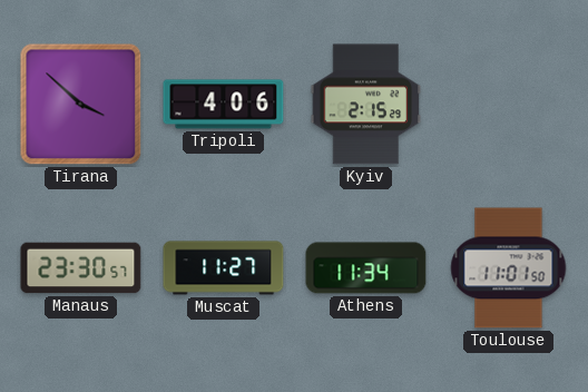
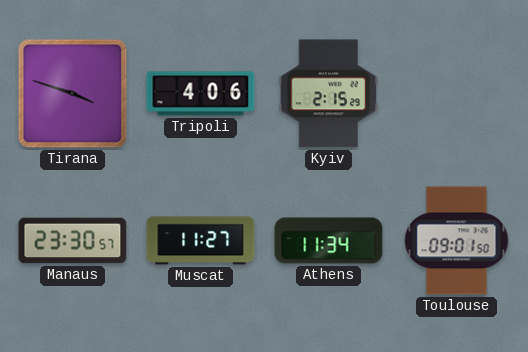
Tirana: 3:52 -> 3:48 (73, 94)
Toulouse: 11:01 -> 09:01 (457, 241)
